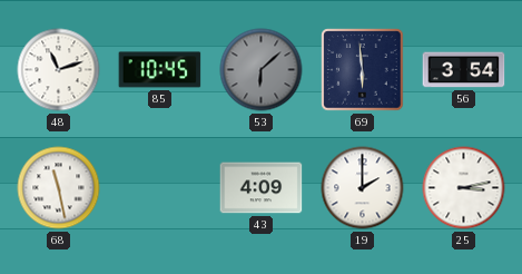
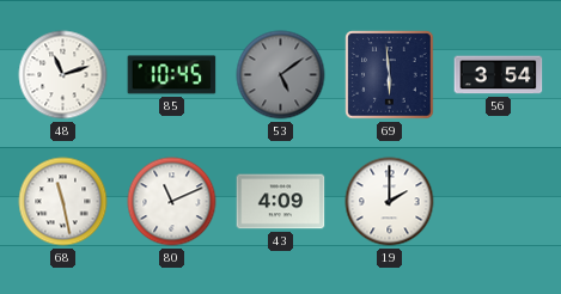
53: 6:08 -> 5:09 (281, 75)
80: none -> 11:11 (172, 202)
25: 3:13 -> none (464, 188)
